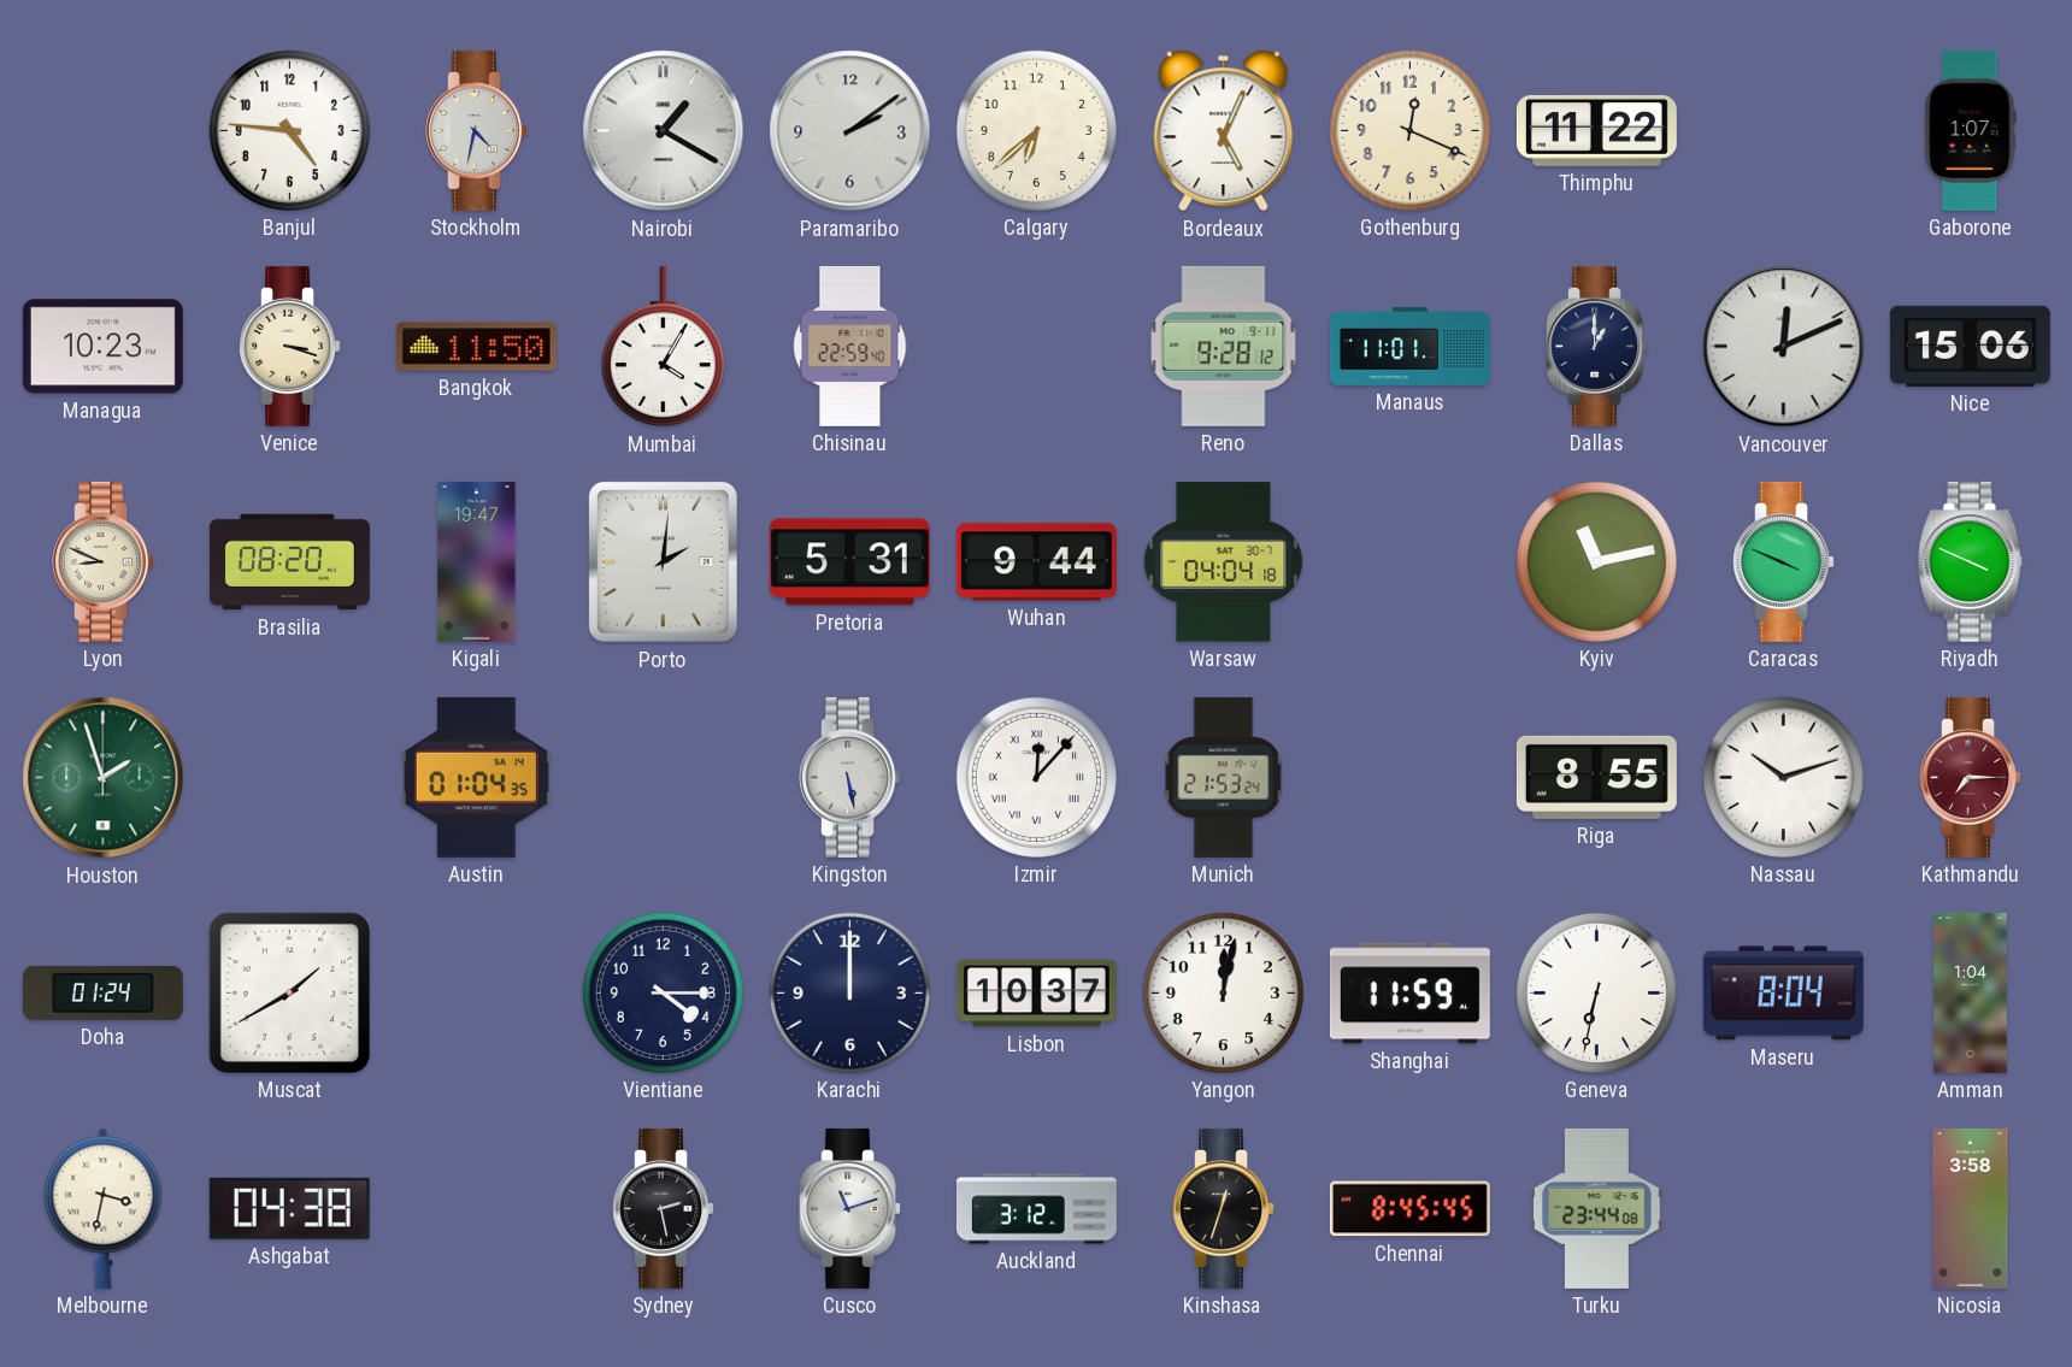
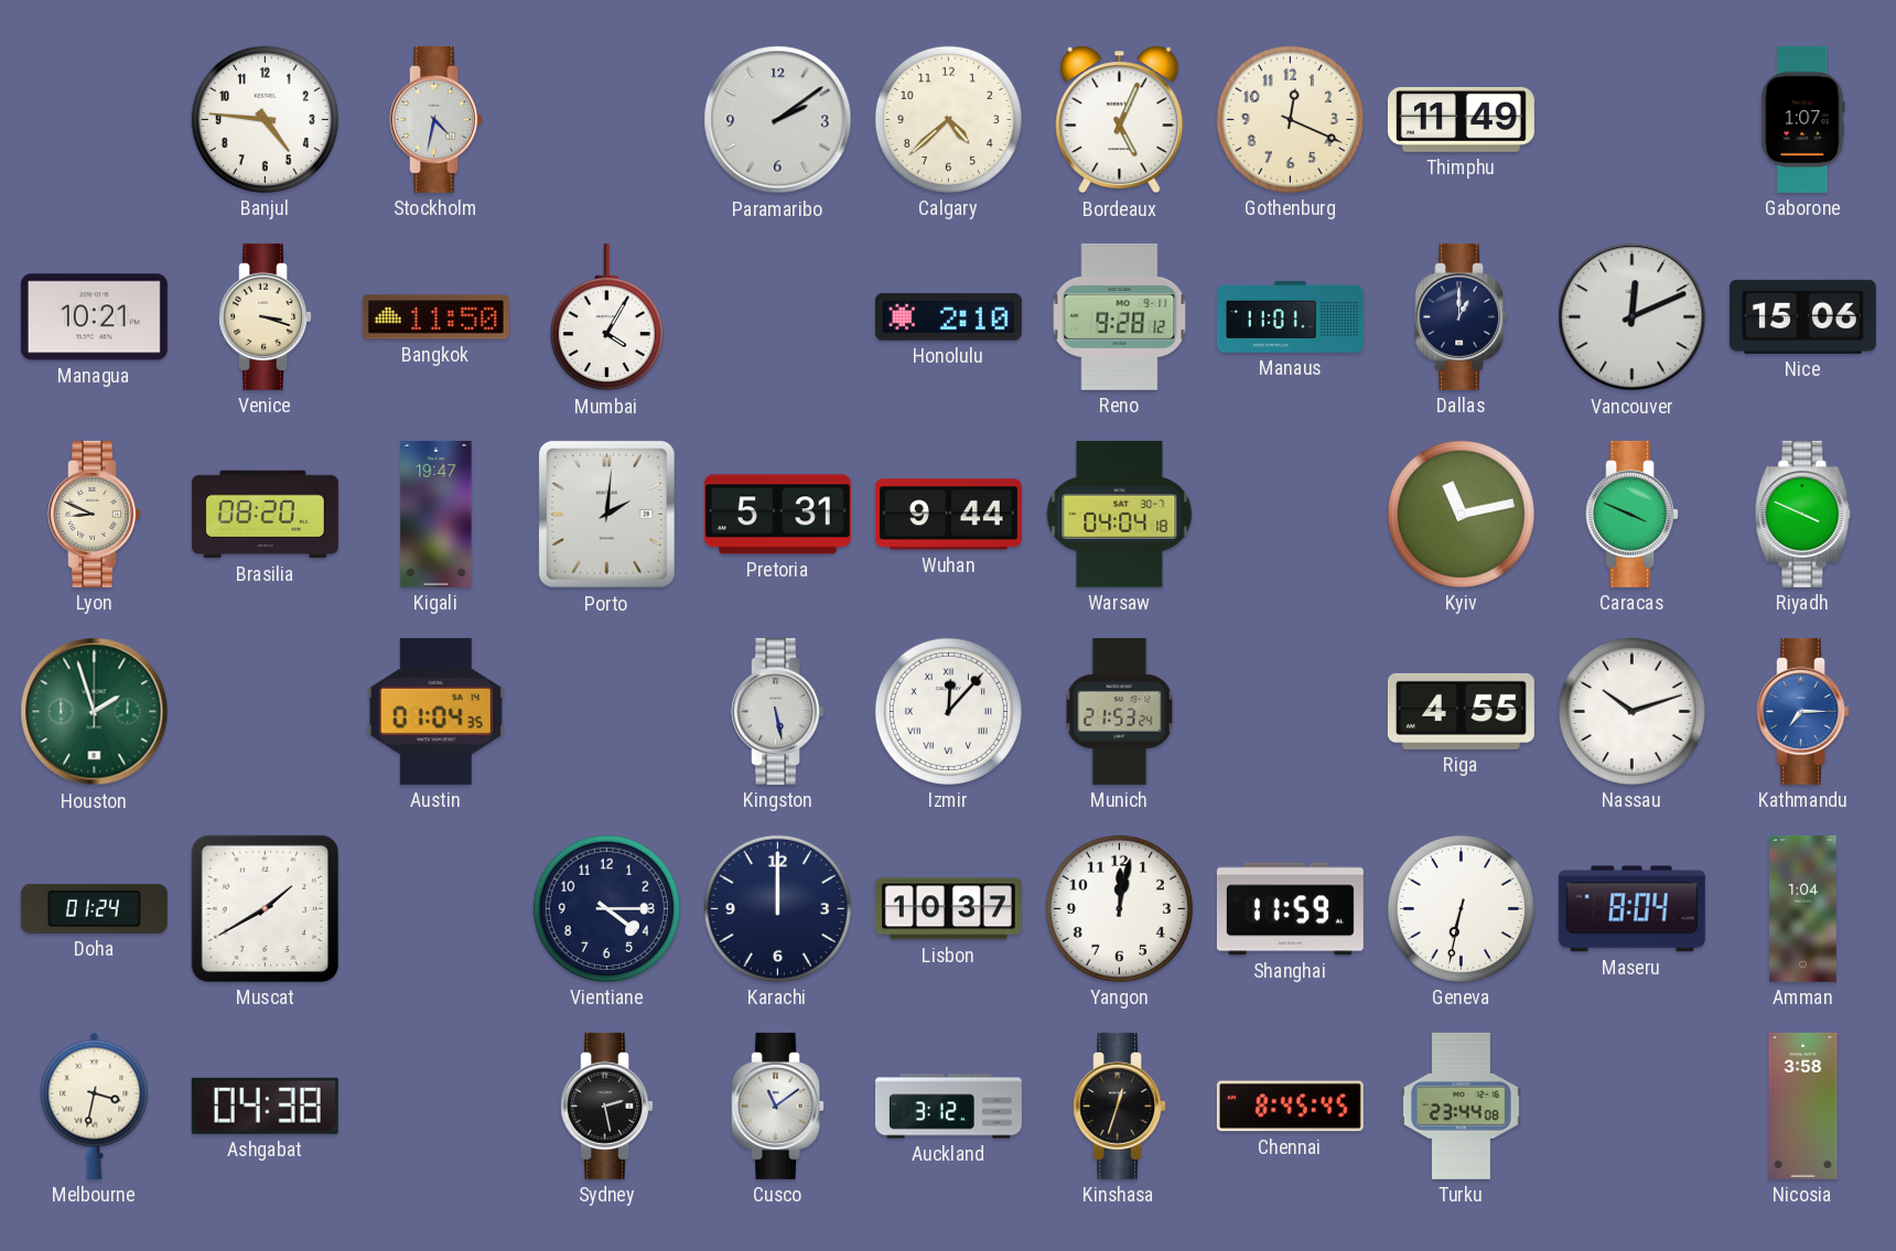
Nairobi: 1:20 -> none (664, 131)
Calgary: 6:38 -> 4:38 (948, 119)
Thimphu: 11:22 -> 11:49 (1461, 119)
Managua: 10:23 -> 10:21 (94, 317)
Chisinau: 22:59 -> none (850, 346)
Honolulu: none -> 2:10 (948, 316)
Riga: 8:55 -> 4:55 (1461, 711)
Kathmandu dial: burgundy -> blue (1803, 711)
Cusco: 11:12 -> 11:09 (778, 1106)
